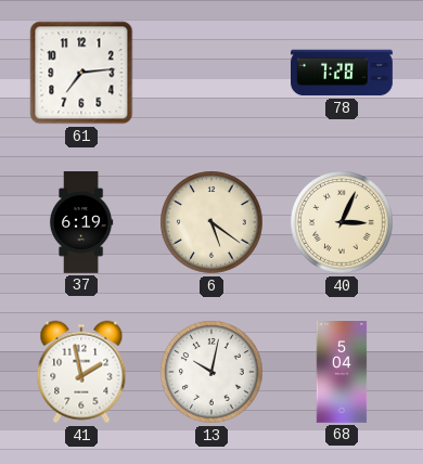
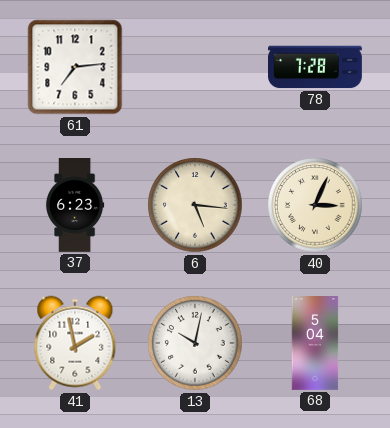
37: 6:19 -> 6:23 (75, 206)
6: 5:21 -> 5:16 (195, 205)
